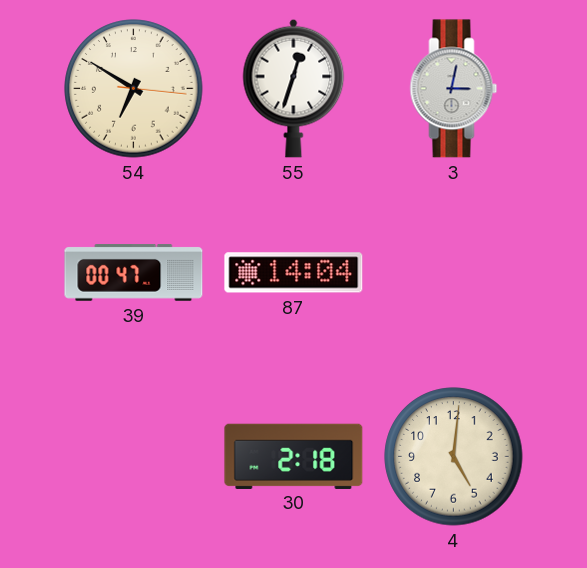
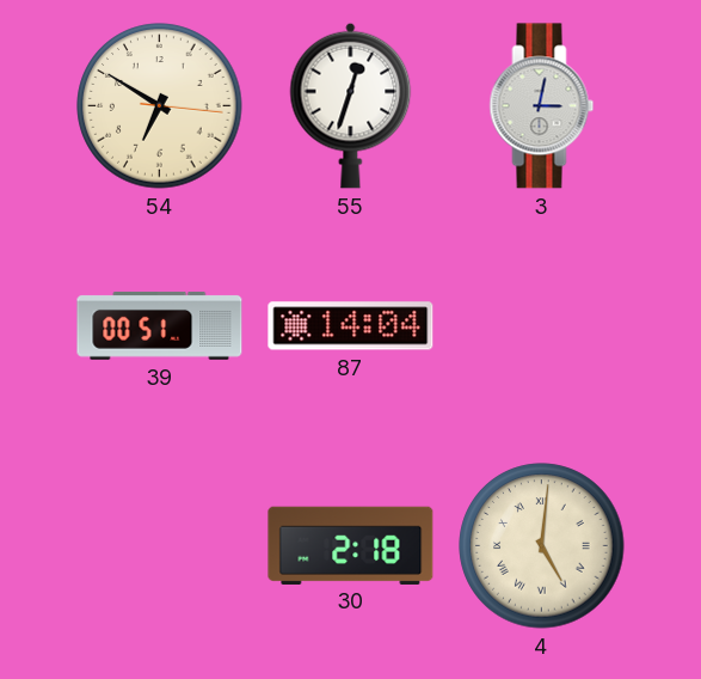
39: 00:47 -> 00:51 (160, 326)
4 numerals: Arabic -> Roman (542, 546)
